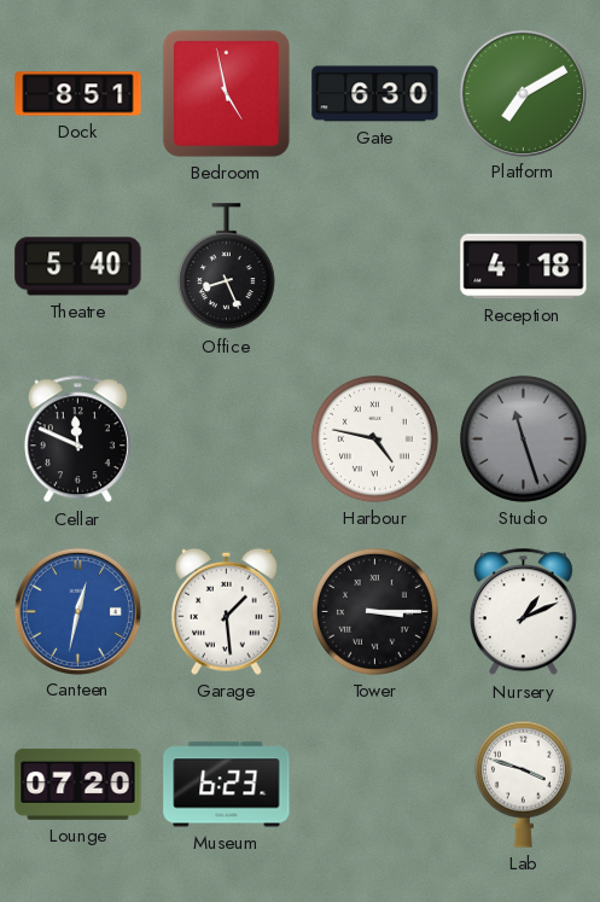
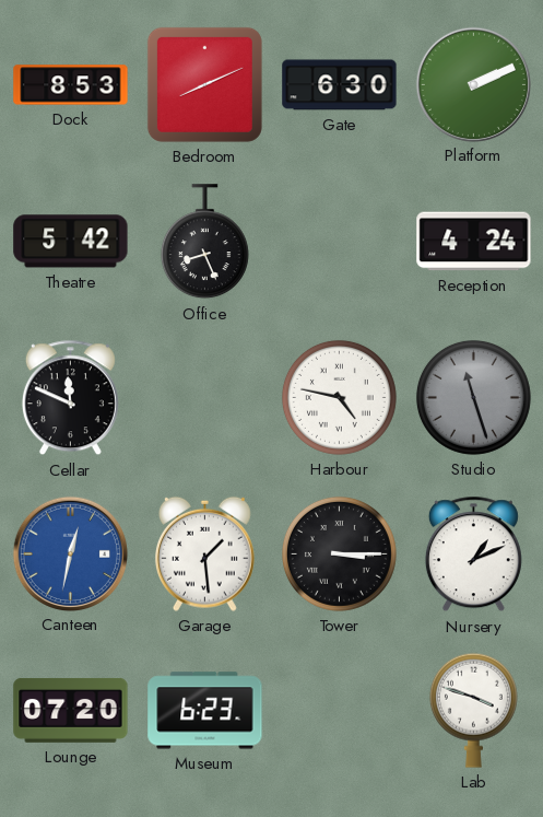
Dock: 8:51 -> 8:53 (71, 85)
Bedroom: 4:58 -> 8:11 (204, 84)
Platform: 7:10 -> 2:11 (473, 84)
Theatre: 5:40 -> 5:42 (71, 242)
Reception: 4:18 -> 4:24 (474, 242)
